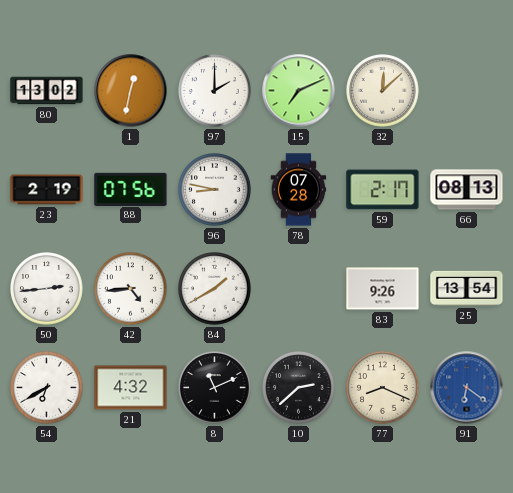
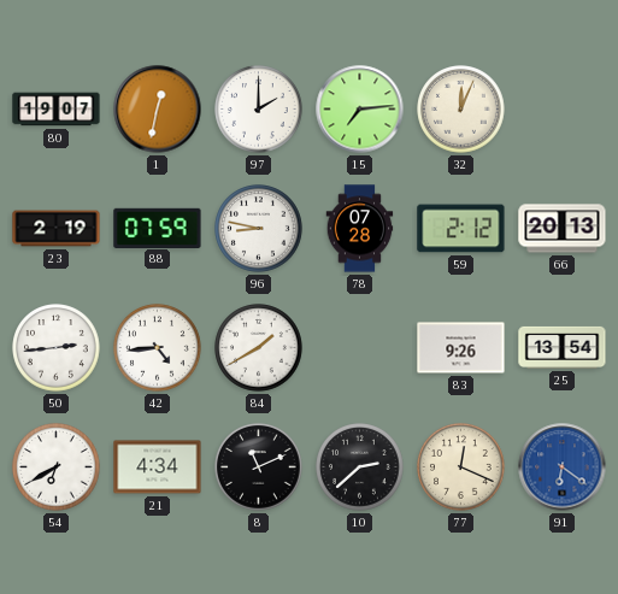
80: 13:02 -> 19:07 (57, 110)
15: 7:11 -> 7:14 (360, 110)
32: 12:08 -> 12:04 (461, 110)
88: 07:56 -> 07:59 (158, 228)
59: 2:17 -> 2:12 (461, 229)
66: 08:13 -> 20:13 (563, 229)
21: 4:32 -> 4:34 (158, 467)
77: 8:19 -> 12:19 (461, 467)
